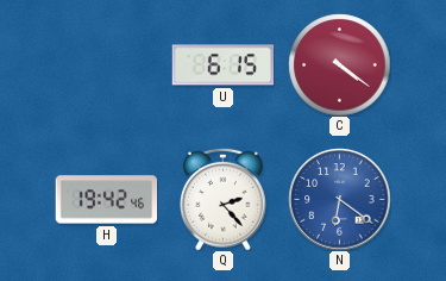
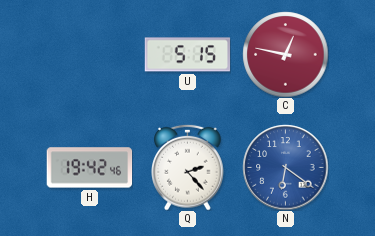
U: 6:15 -> 5:15 (187, 55)
C: 4:21 -> 12:47 (285, 54)
